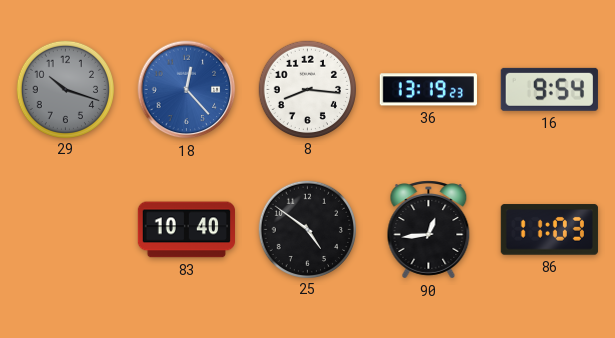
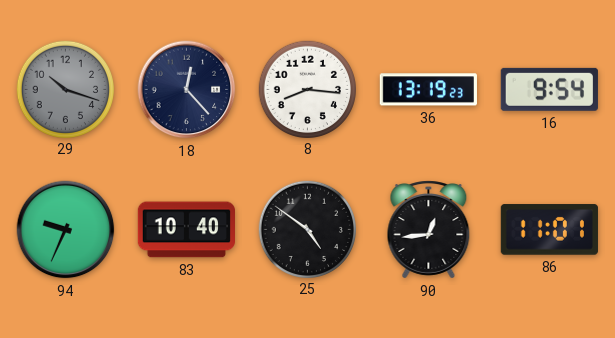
18 dial: blue -> navy (187, 90)
94: none -> 9:34 (66, 230)
86: 11:03 -> 11:01 (549, 230)
